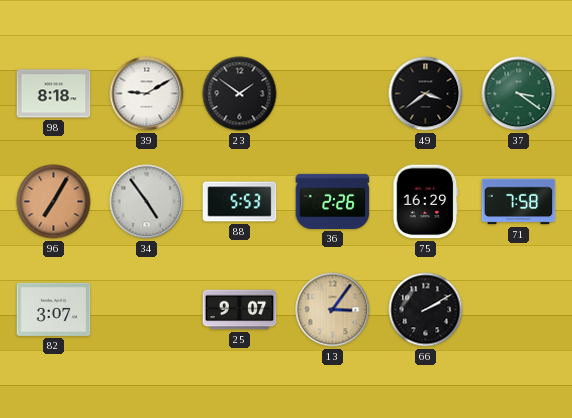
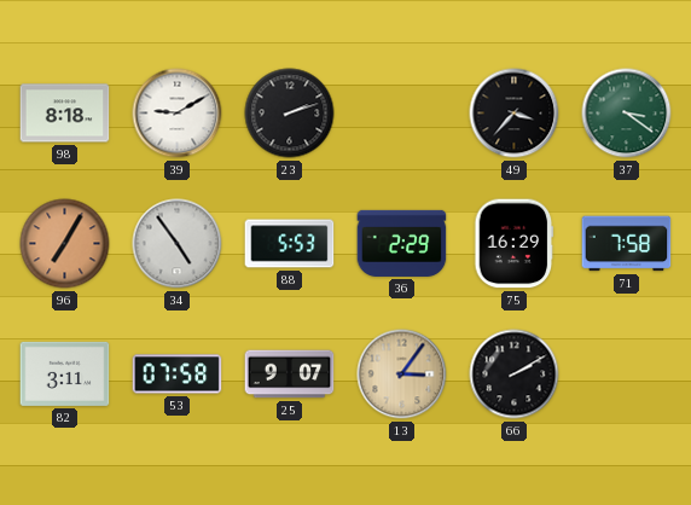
23: 1:51 -> 2:12 (290, 114)
49: 3:39 -> 3:37 (515, 114)
36: 2:26 -> 2:29 (402, 243)
82: 3:07 -> 3:11 (65, 373)
53: none -> 07:58 (178, 375)
